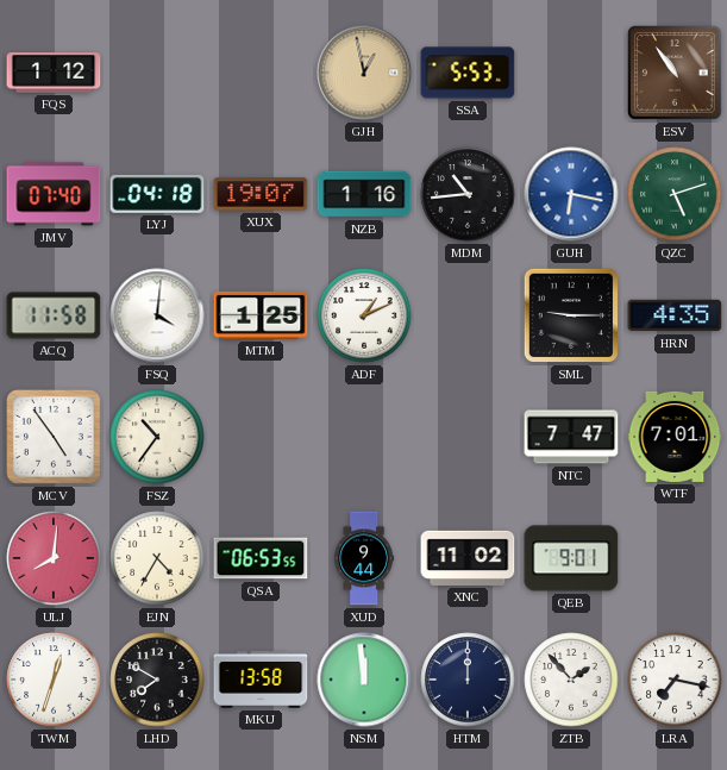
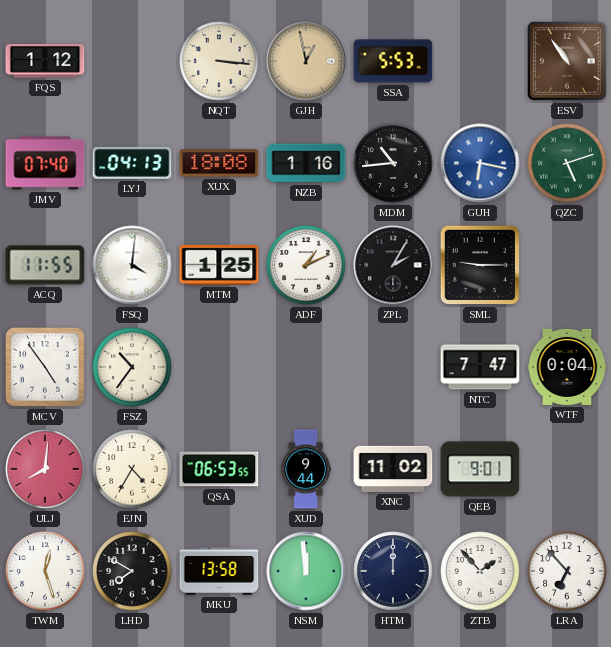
NQT: none -> 3:16 (219, 61)
LYJ: 04:18 -> 04:13 (132, 163)
XUX: 19:07 -> 18:08 (219, 163)
ACQ: 11:58 -> 11:55 (45, 265)
ZPL: none -> 2:05 (393, 265)
HRN: 4:35 -> none (675, 315)
WTF: 7:01 -> 0:04 (567, 367)
TWM: 12:33 -> 12:27 (45, 571)
LRA: 7:17 -> 6:53 (567, 571)
